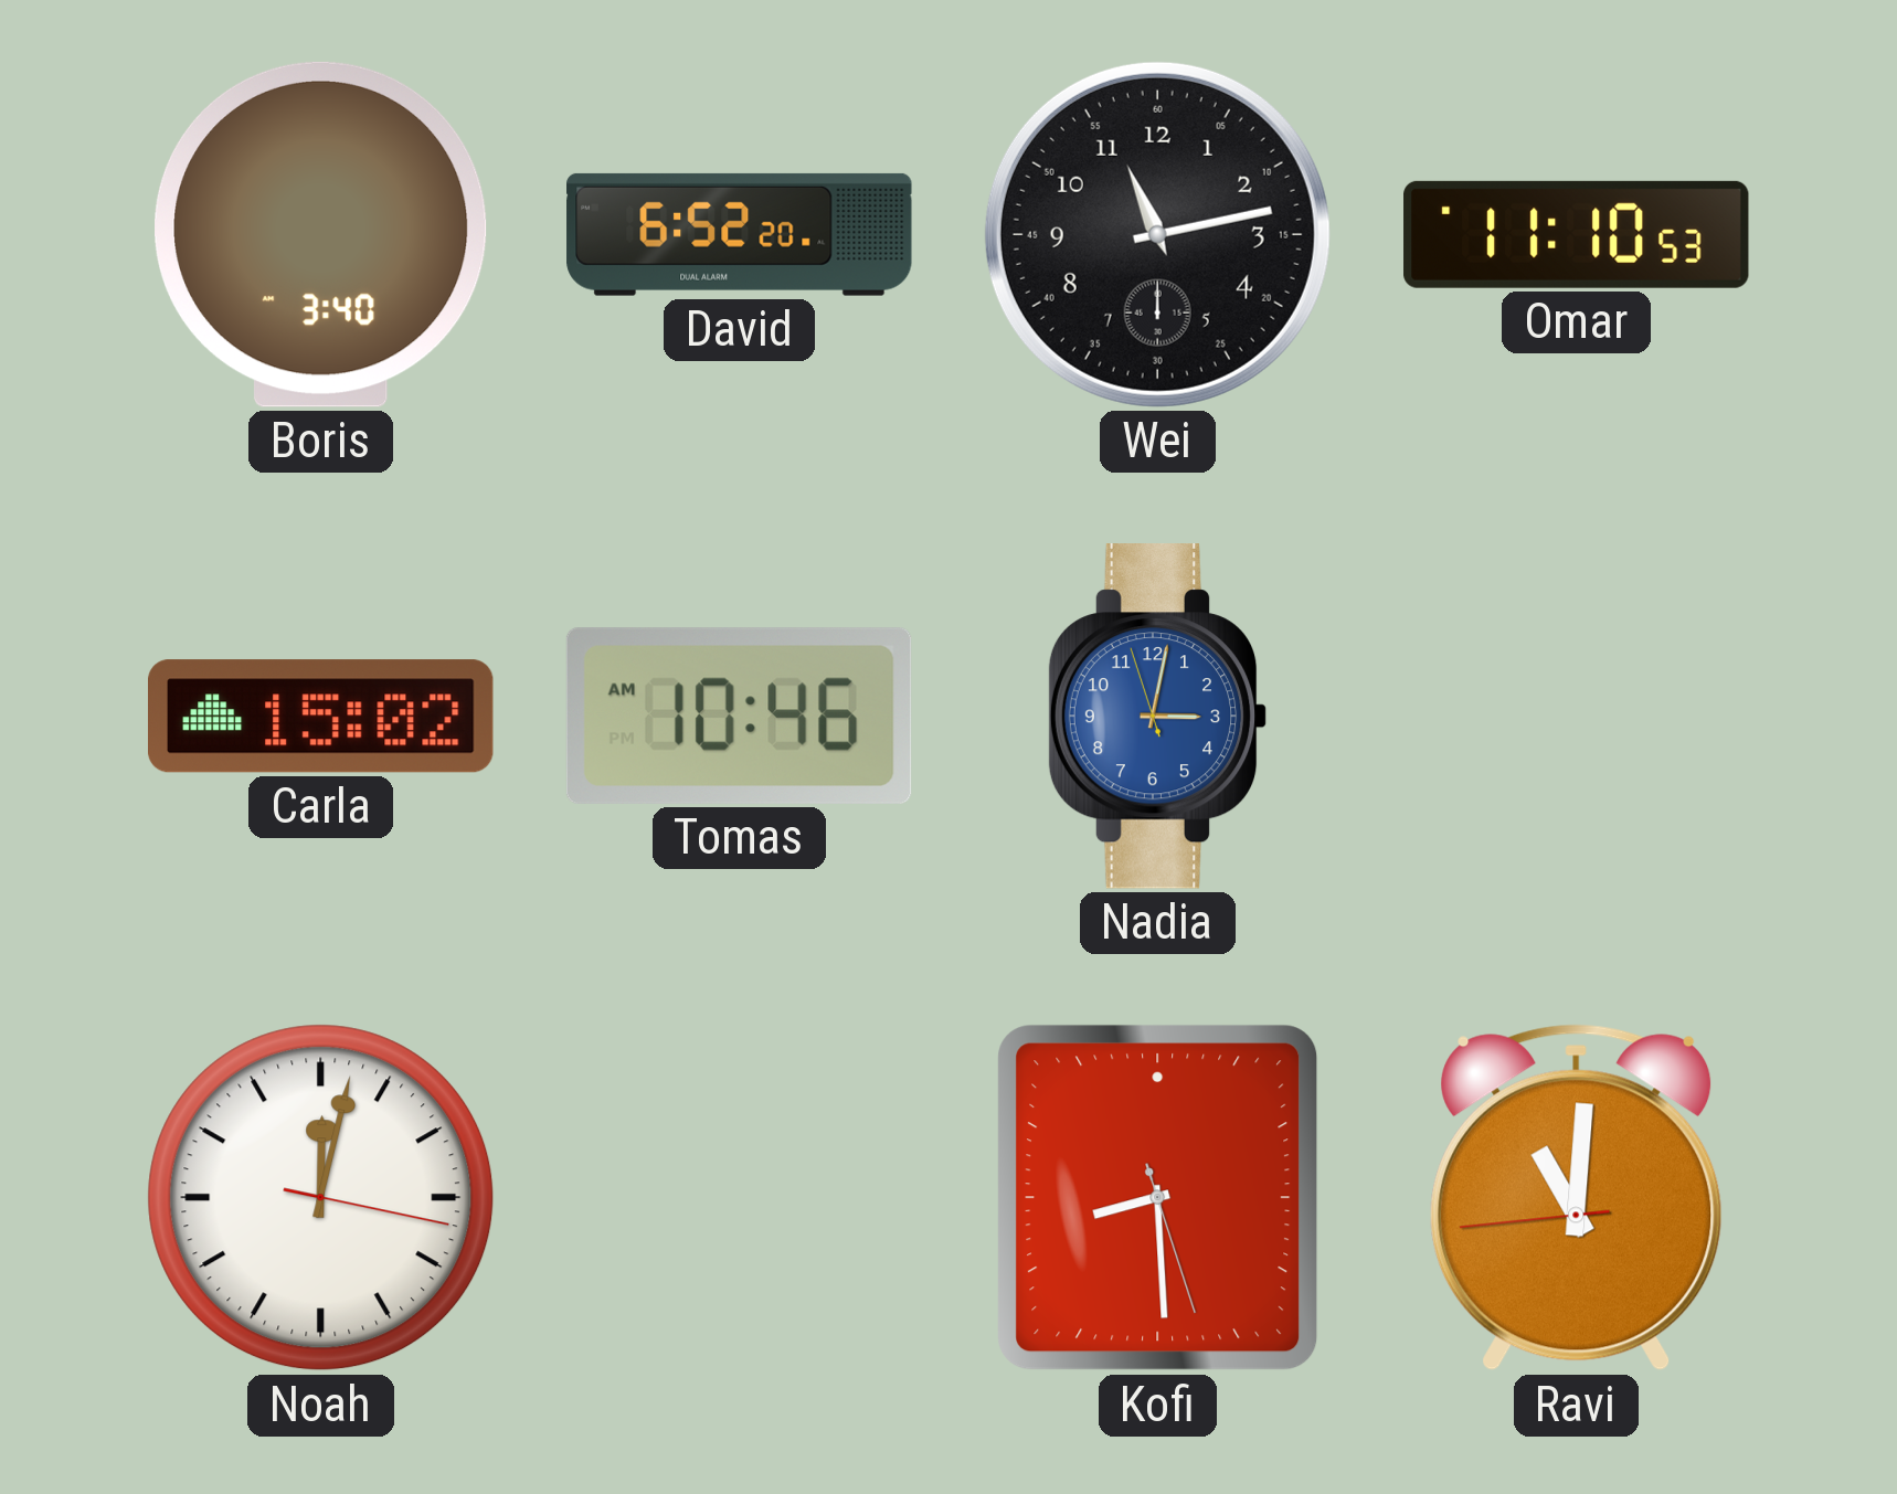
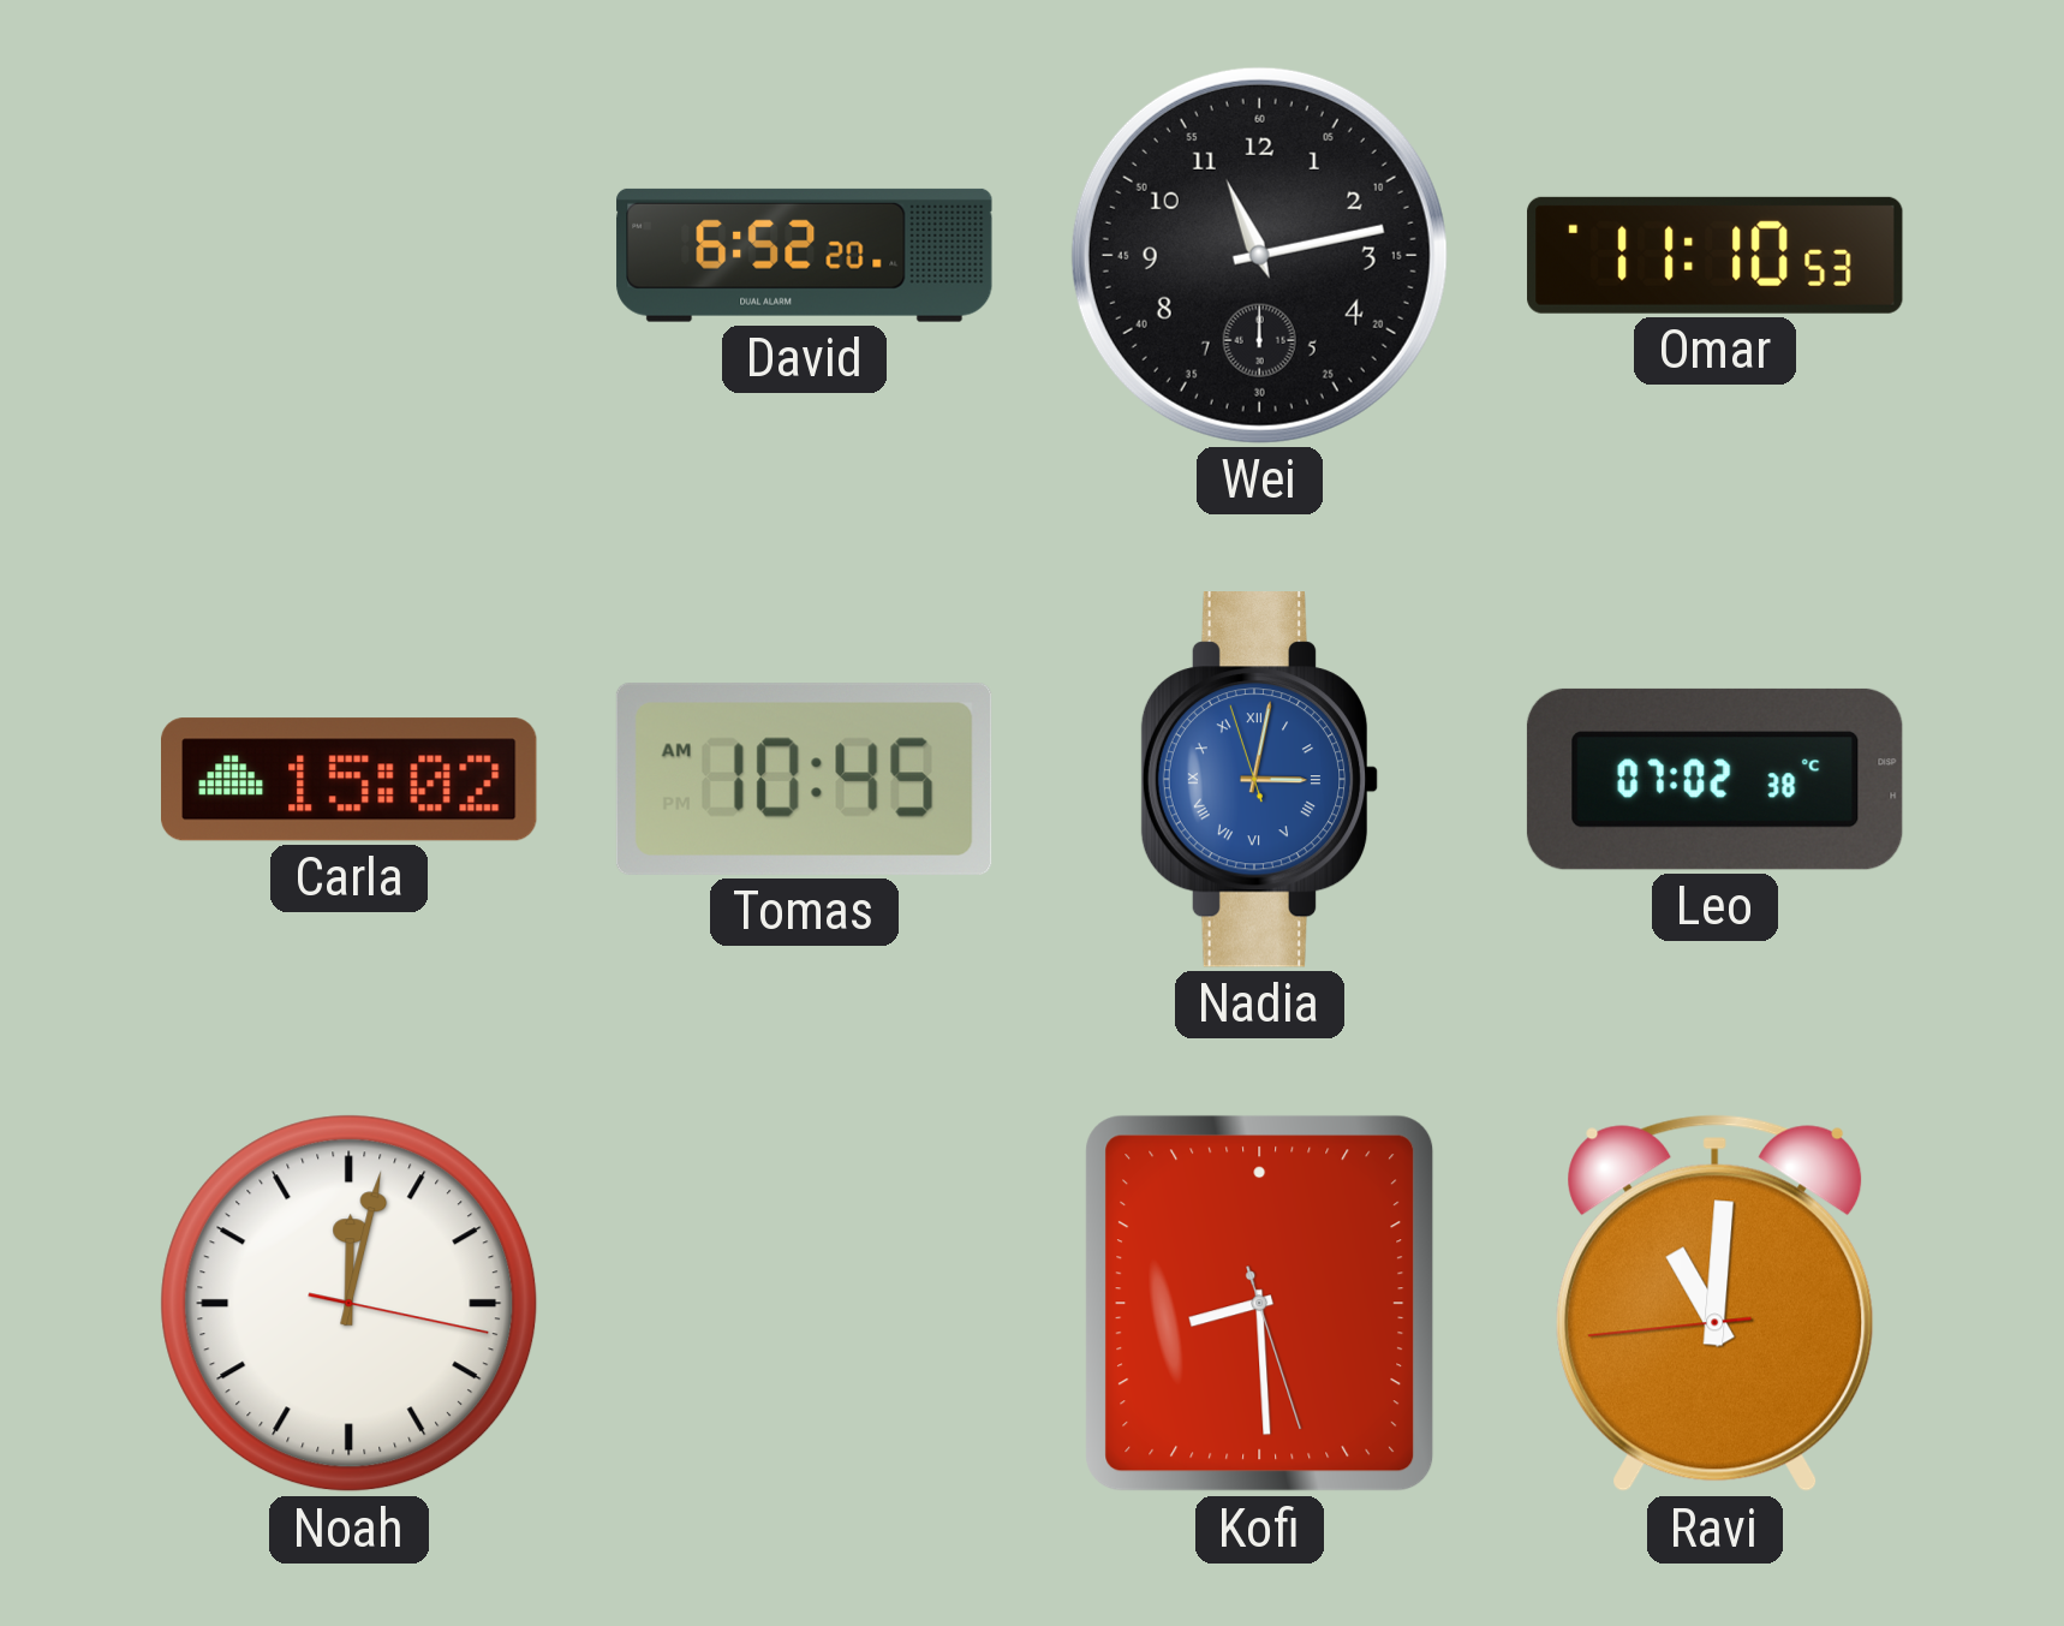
Boris: 3:40 -> none (321, 234)
Tomas: 10:46 -> 10:45 (804, 779)
Nadia numerals: Arabic -> Roman (1260, 779)
Leo: none -> 07:02 (1714, 779)
